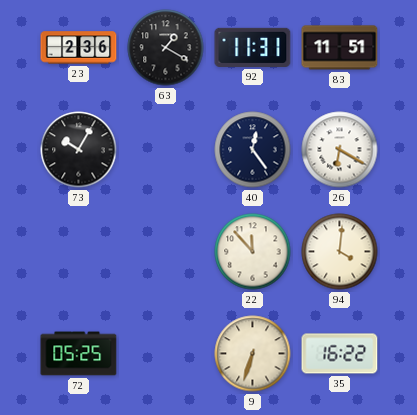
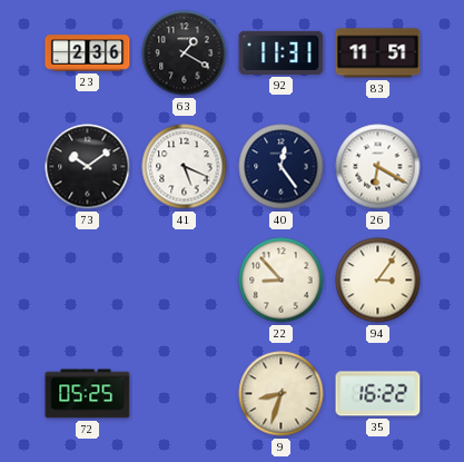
73: 10:05 -> 10:09 (88, 167)
41: none -> 5:19 (185, 167)
22: 11:53 -> 8:53 (282, 281)
94: 4:01 -> 3:06 (378, 281)
9: 6:33 -> 8:33 (282, 394)
